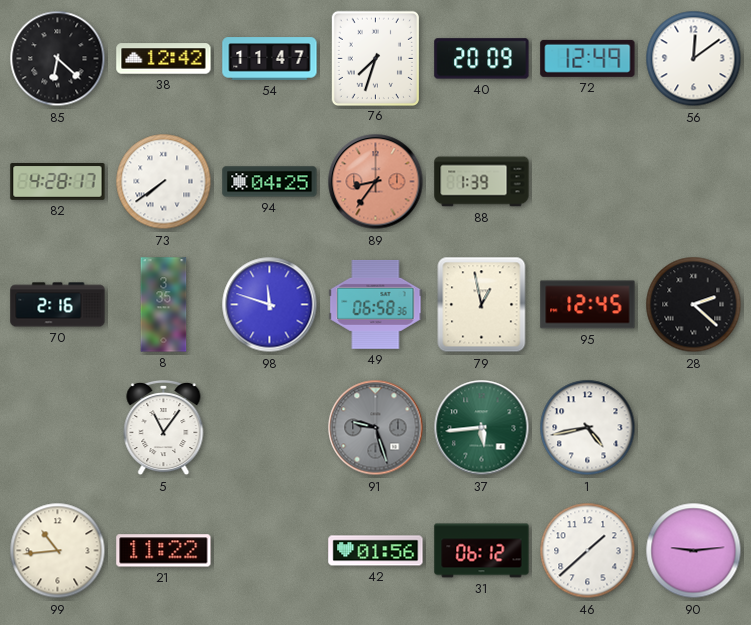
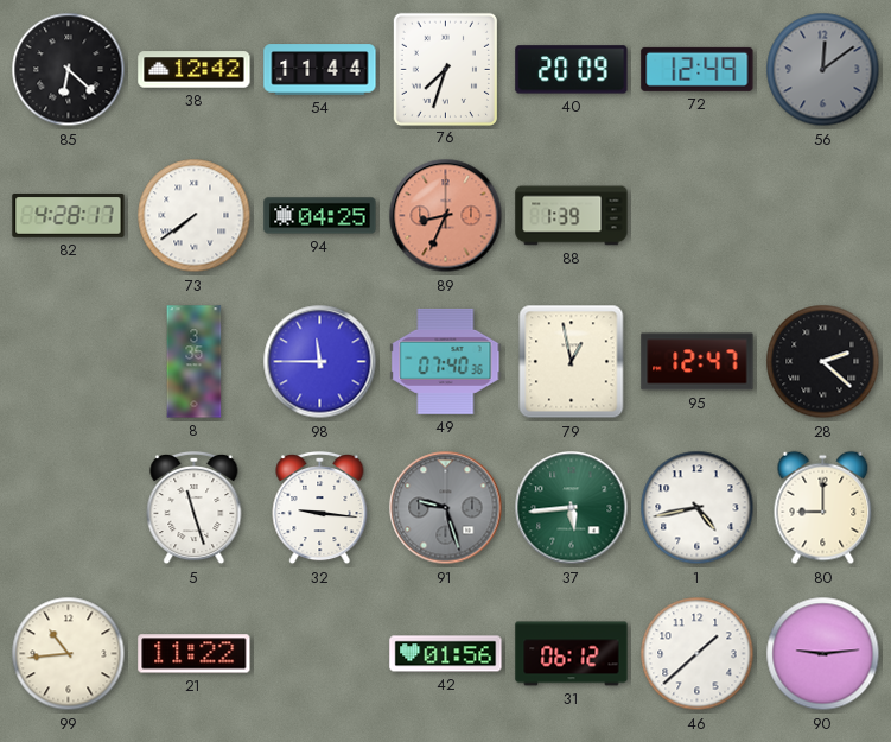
54: 11:47 -> 11:44 (320, 70)
56 dial: white -> grey (823, 70)
89: 8:36 -> 8:34 (446, 216)
70: 2:16 -> none (58, 305)
98: 11:48 -> 11:45 (320, 362)
49: 06:58 -> 07:40 (446, 361)
95: 12:45 -> 12:47 (698, 362)
5: 11:06 -> 11:27 (195, 508)
32: none -> 9:16 (320, 508)
80: none -> 9:00 (823, 508)
